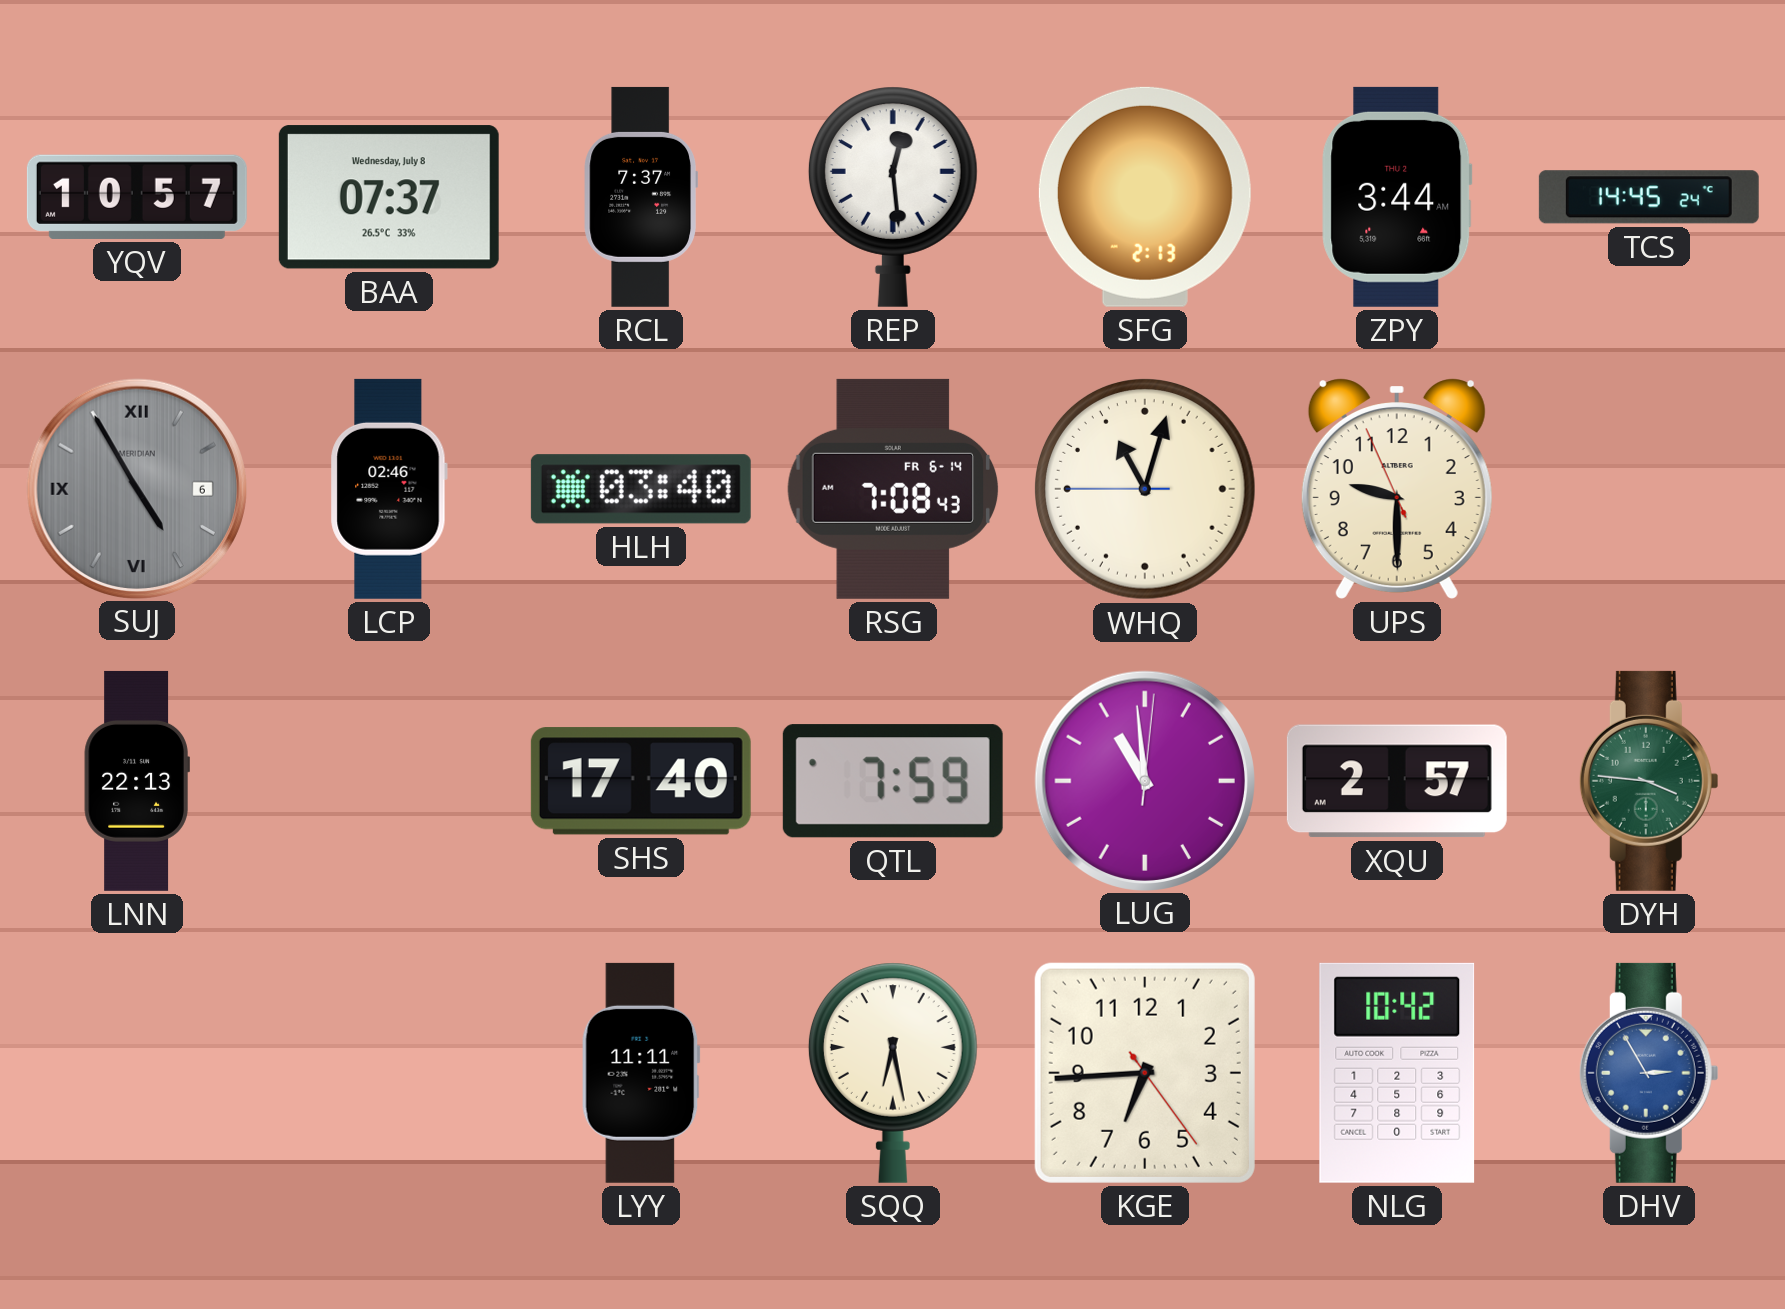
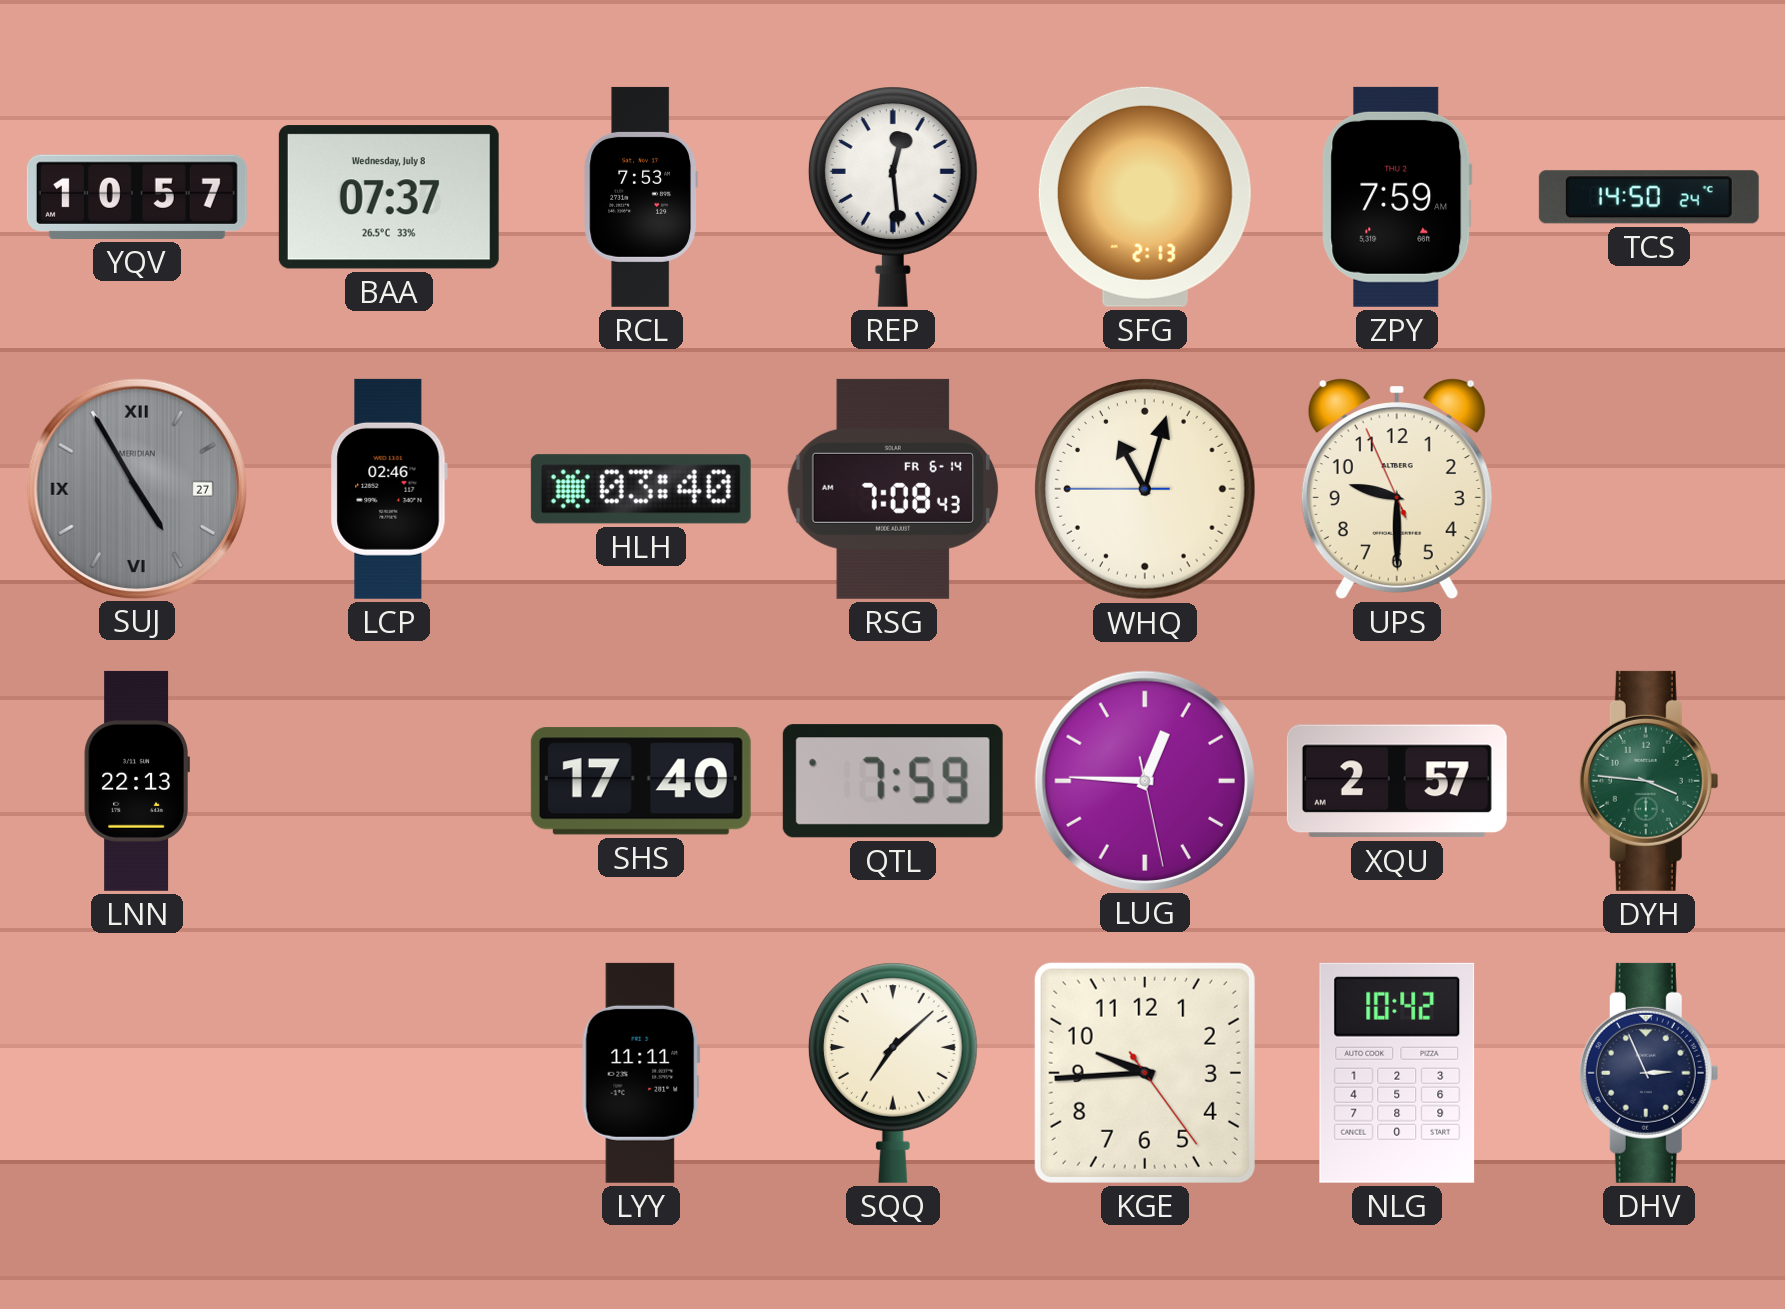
RCL: 7:37 -> 7:53 (641, 197)
ZPY: 3:44 -> 7:59 (1397, 197)
TCS: 14:45 -> 14:50 (1649, 197)
SUJ date: 6 -> 27 (136, 488)
LUG: 10:59 -> 12:45 (1144, 780)
SQQ: 6:28 -> 7:08 (893, 1073)
KGE: 6:44 -> 9:44 (1145, 1073)
DHV: 2:55 -> 2:56 (1649, 1073)
DHV dial: blue -> navy (1649, 1073)
